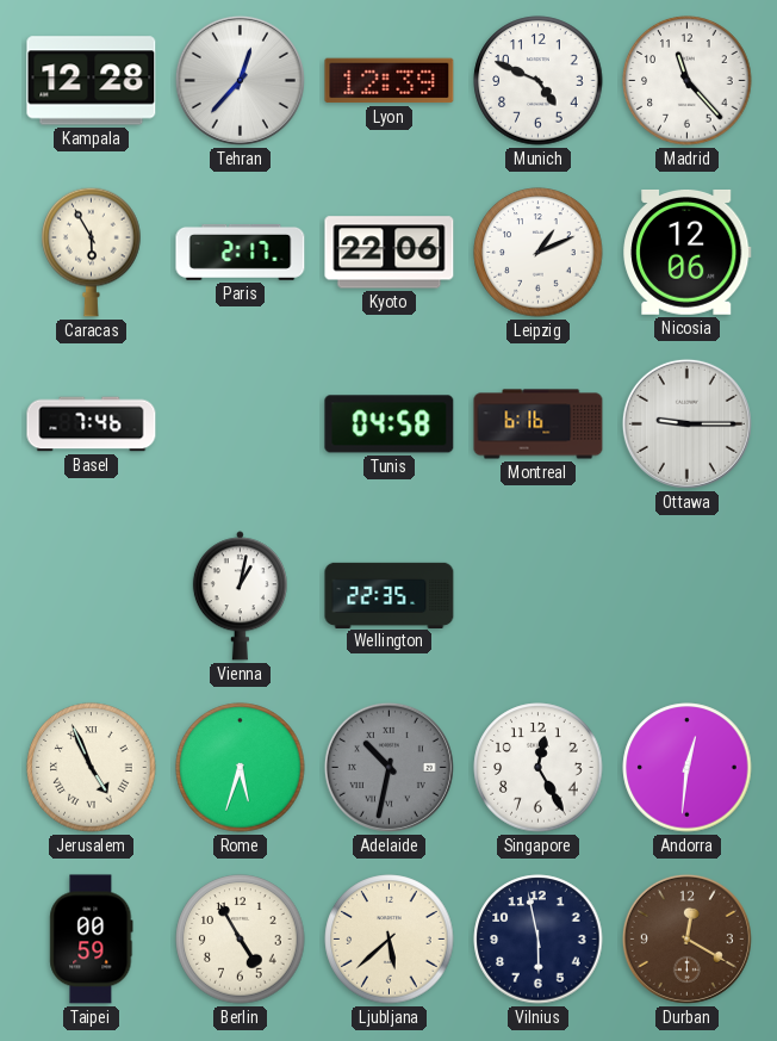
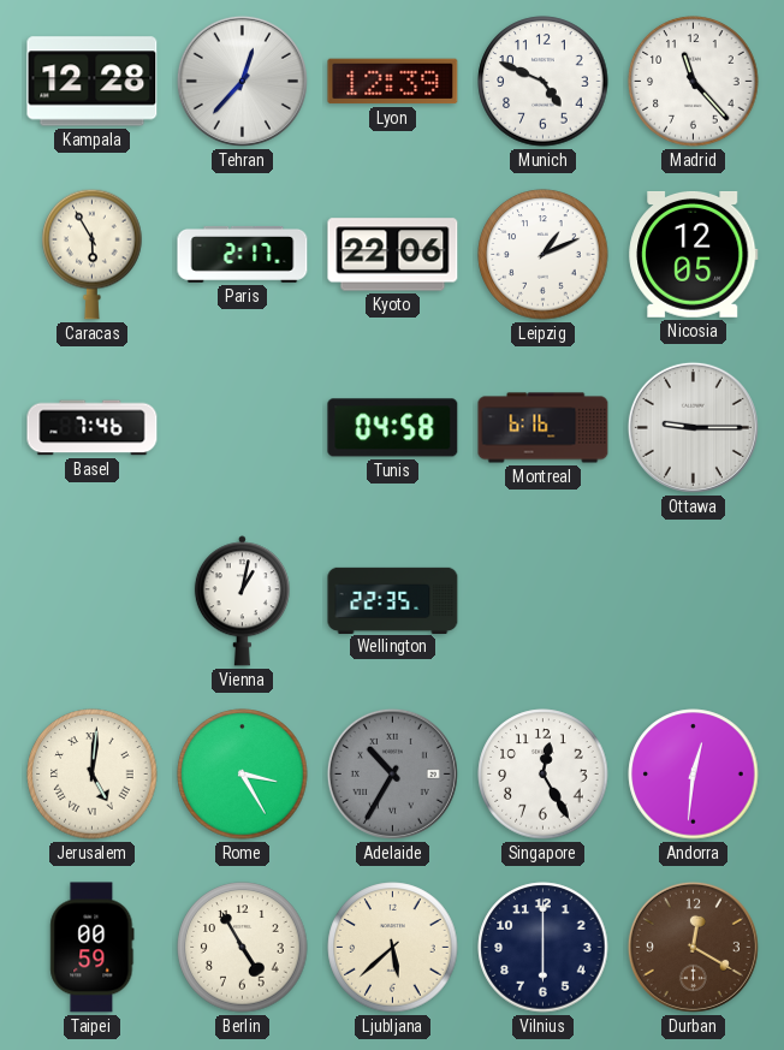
Nicosia: 12:06 -> 12:05 (694, 254)
Jerusalem: 4:56 -> 5:01 (93, 775)
Rome: 5:33 -> 3:25 (243, 775)
Adelaide: 10:32 -> 10:35 (392, 773)
Vilnius: 5:58 -> 6:00 (544, 948)
